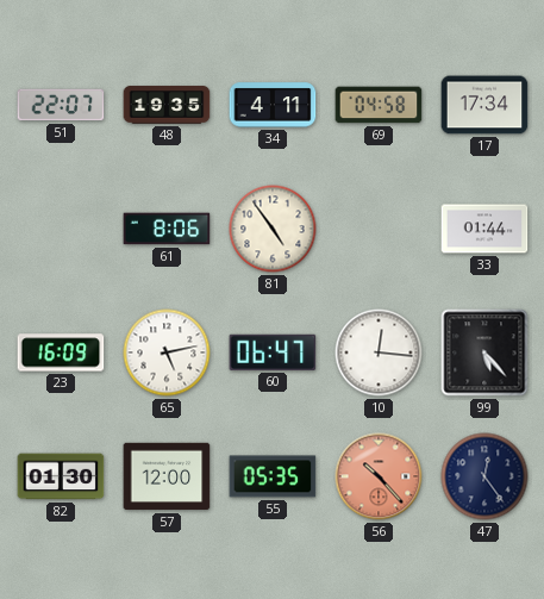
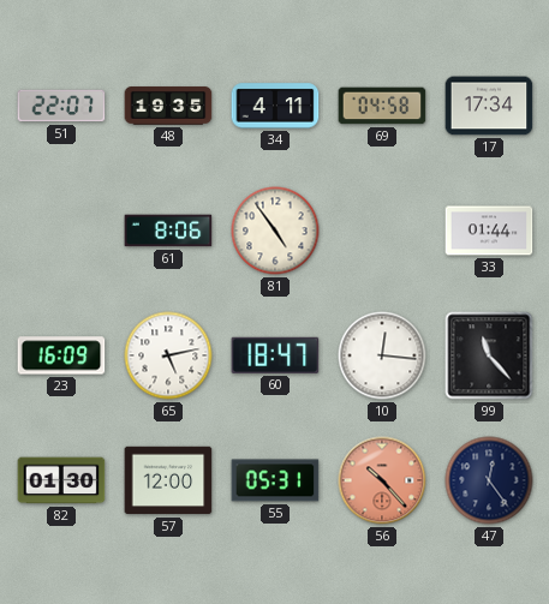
60: 06:47 -> 18:47 (275, 355)
99: 5:23 -> 11:23 (489, 355)
55: 05:35 -> 05:31 (275, 480)
